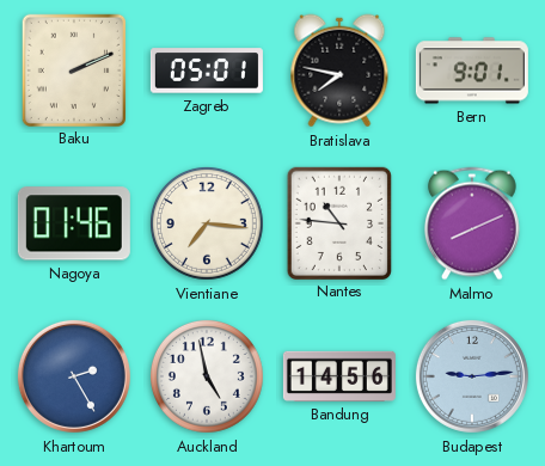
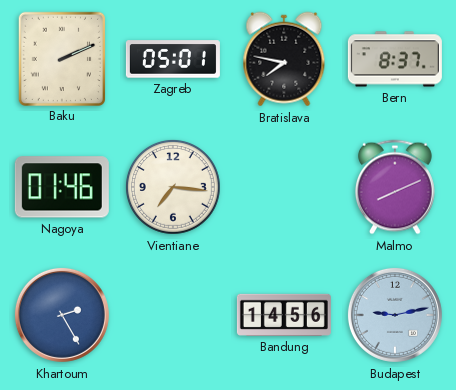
Bern: 9:01 -> 8:37 (395, 59)
Nantes: 10:46 -> none (339, 222)
Auckland: 4:58 -> none (207, 376)
Budapest: 9:14 -> 9:13 (395, 315)
